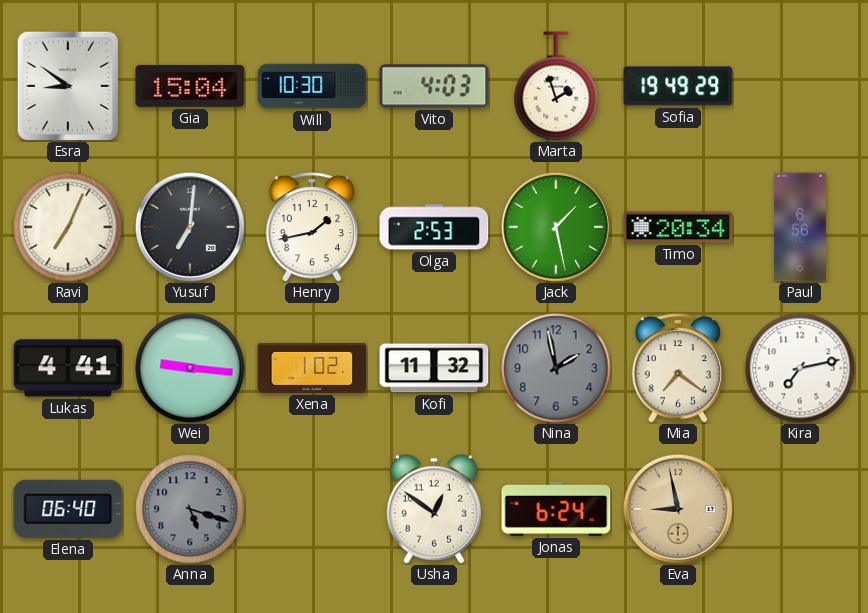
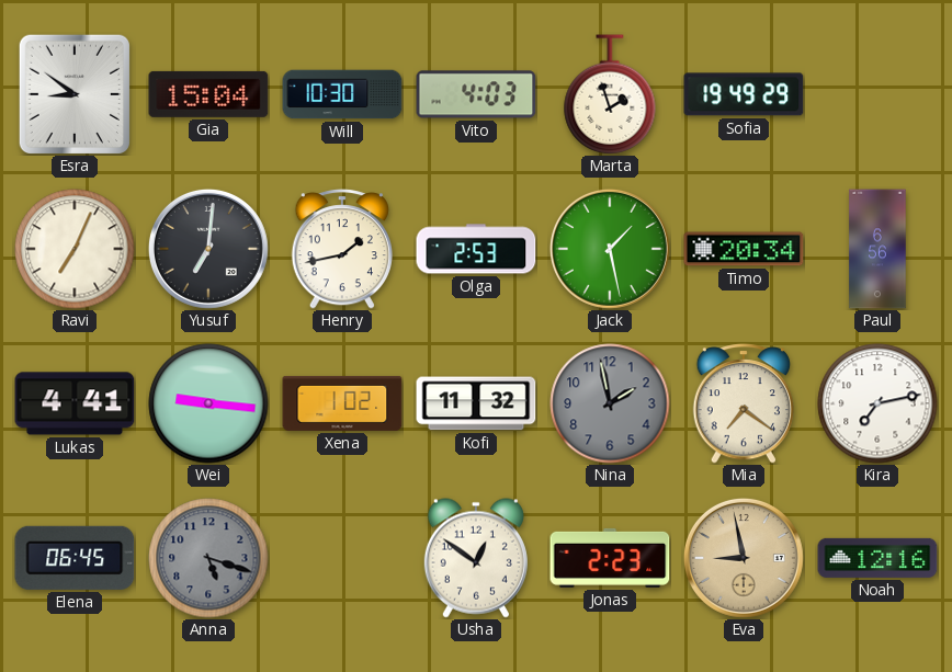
Elena: 06:40 -> 06:45 (75, 558)
Jonas: 6:24 -> 2:23 (610, 558)
Noah: none -> 12:16 (877, 558)
